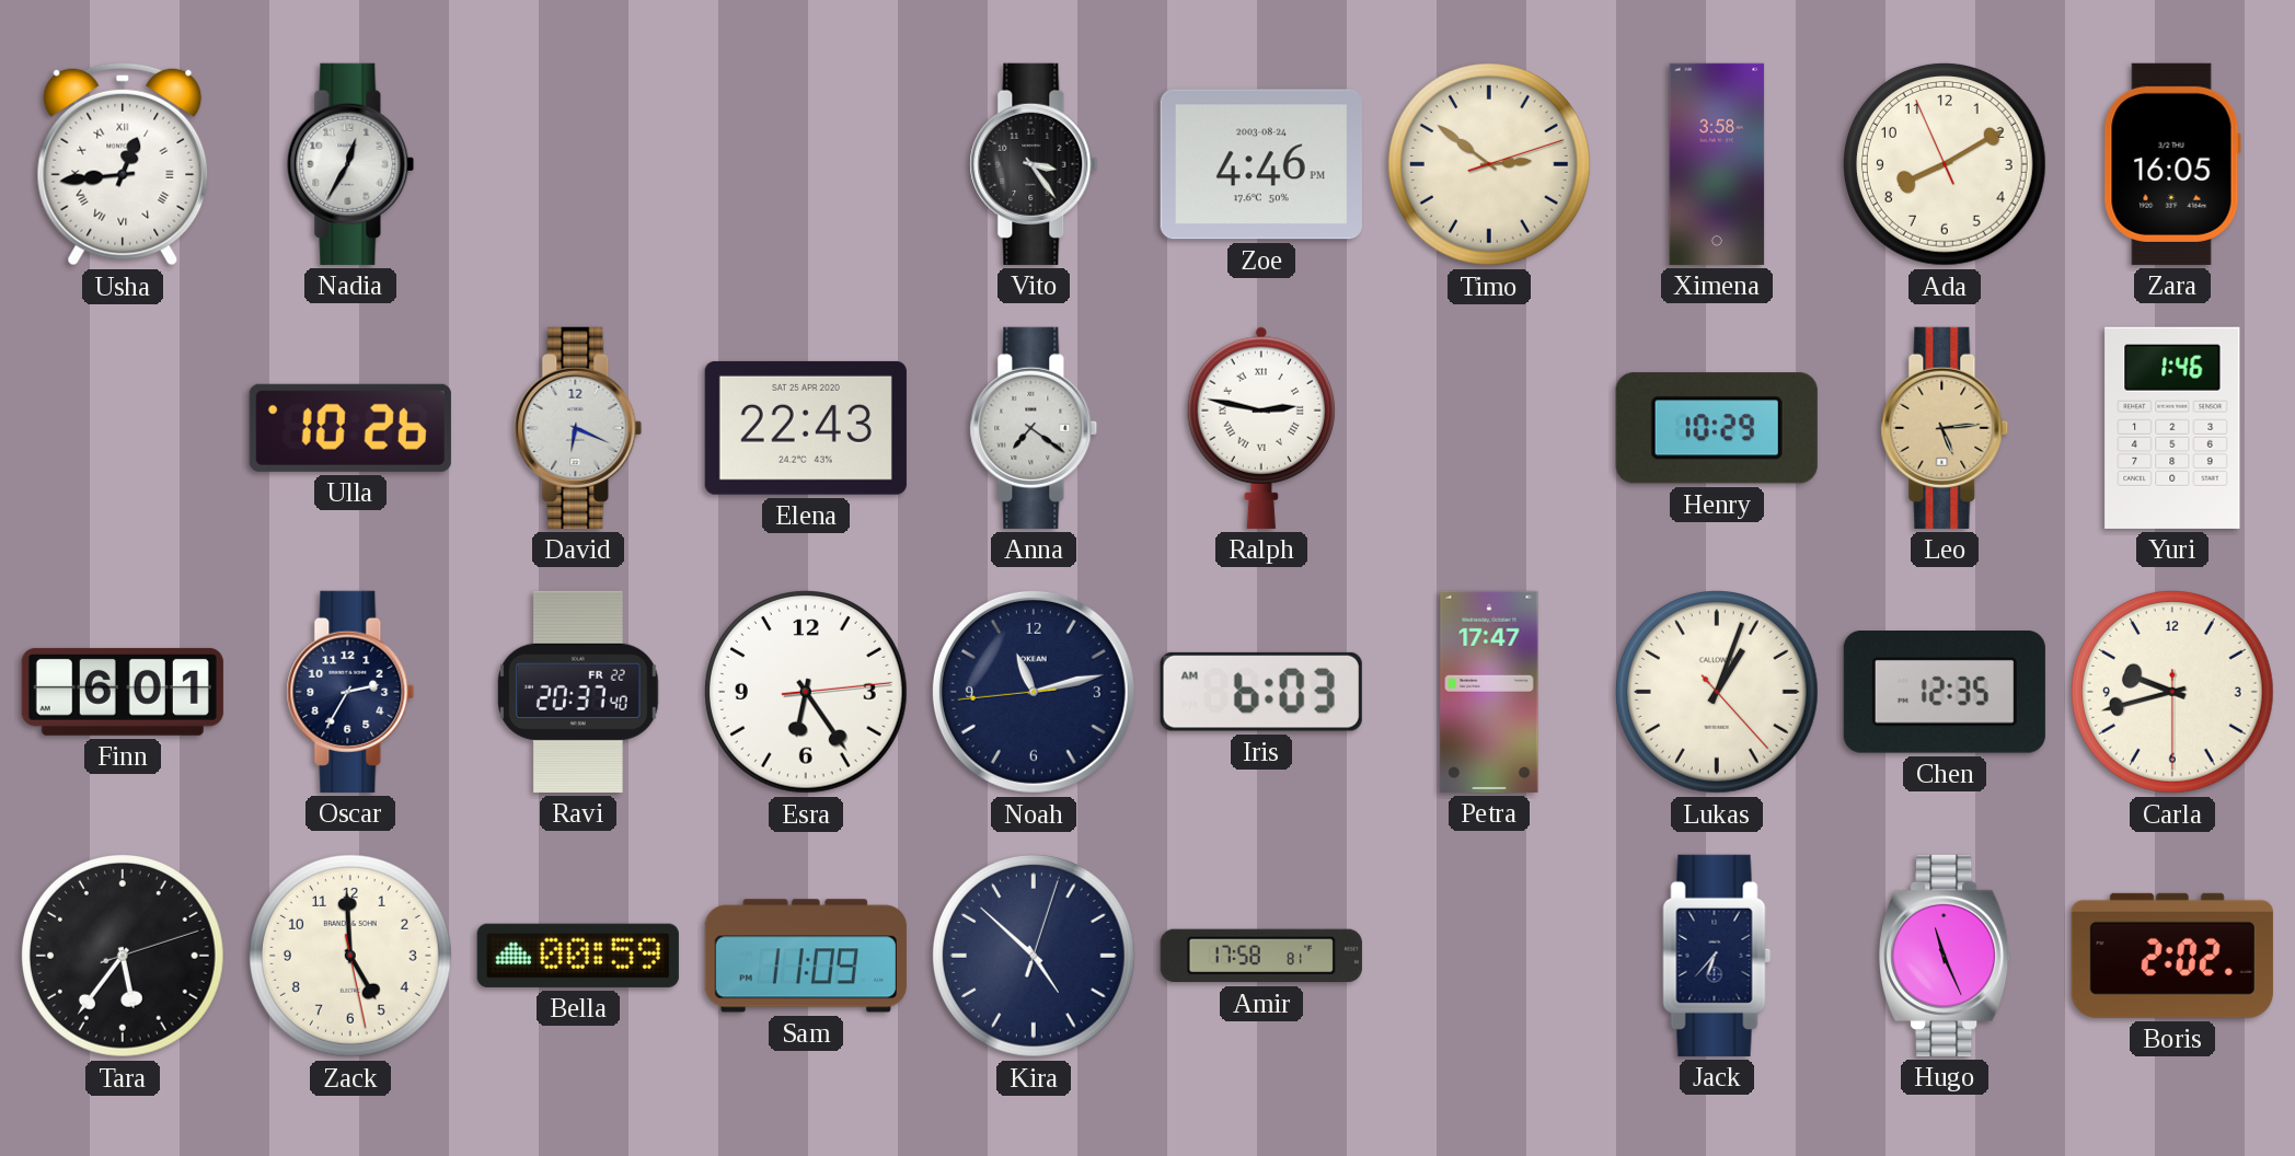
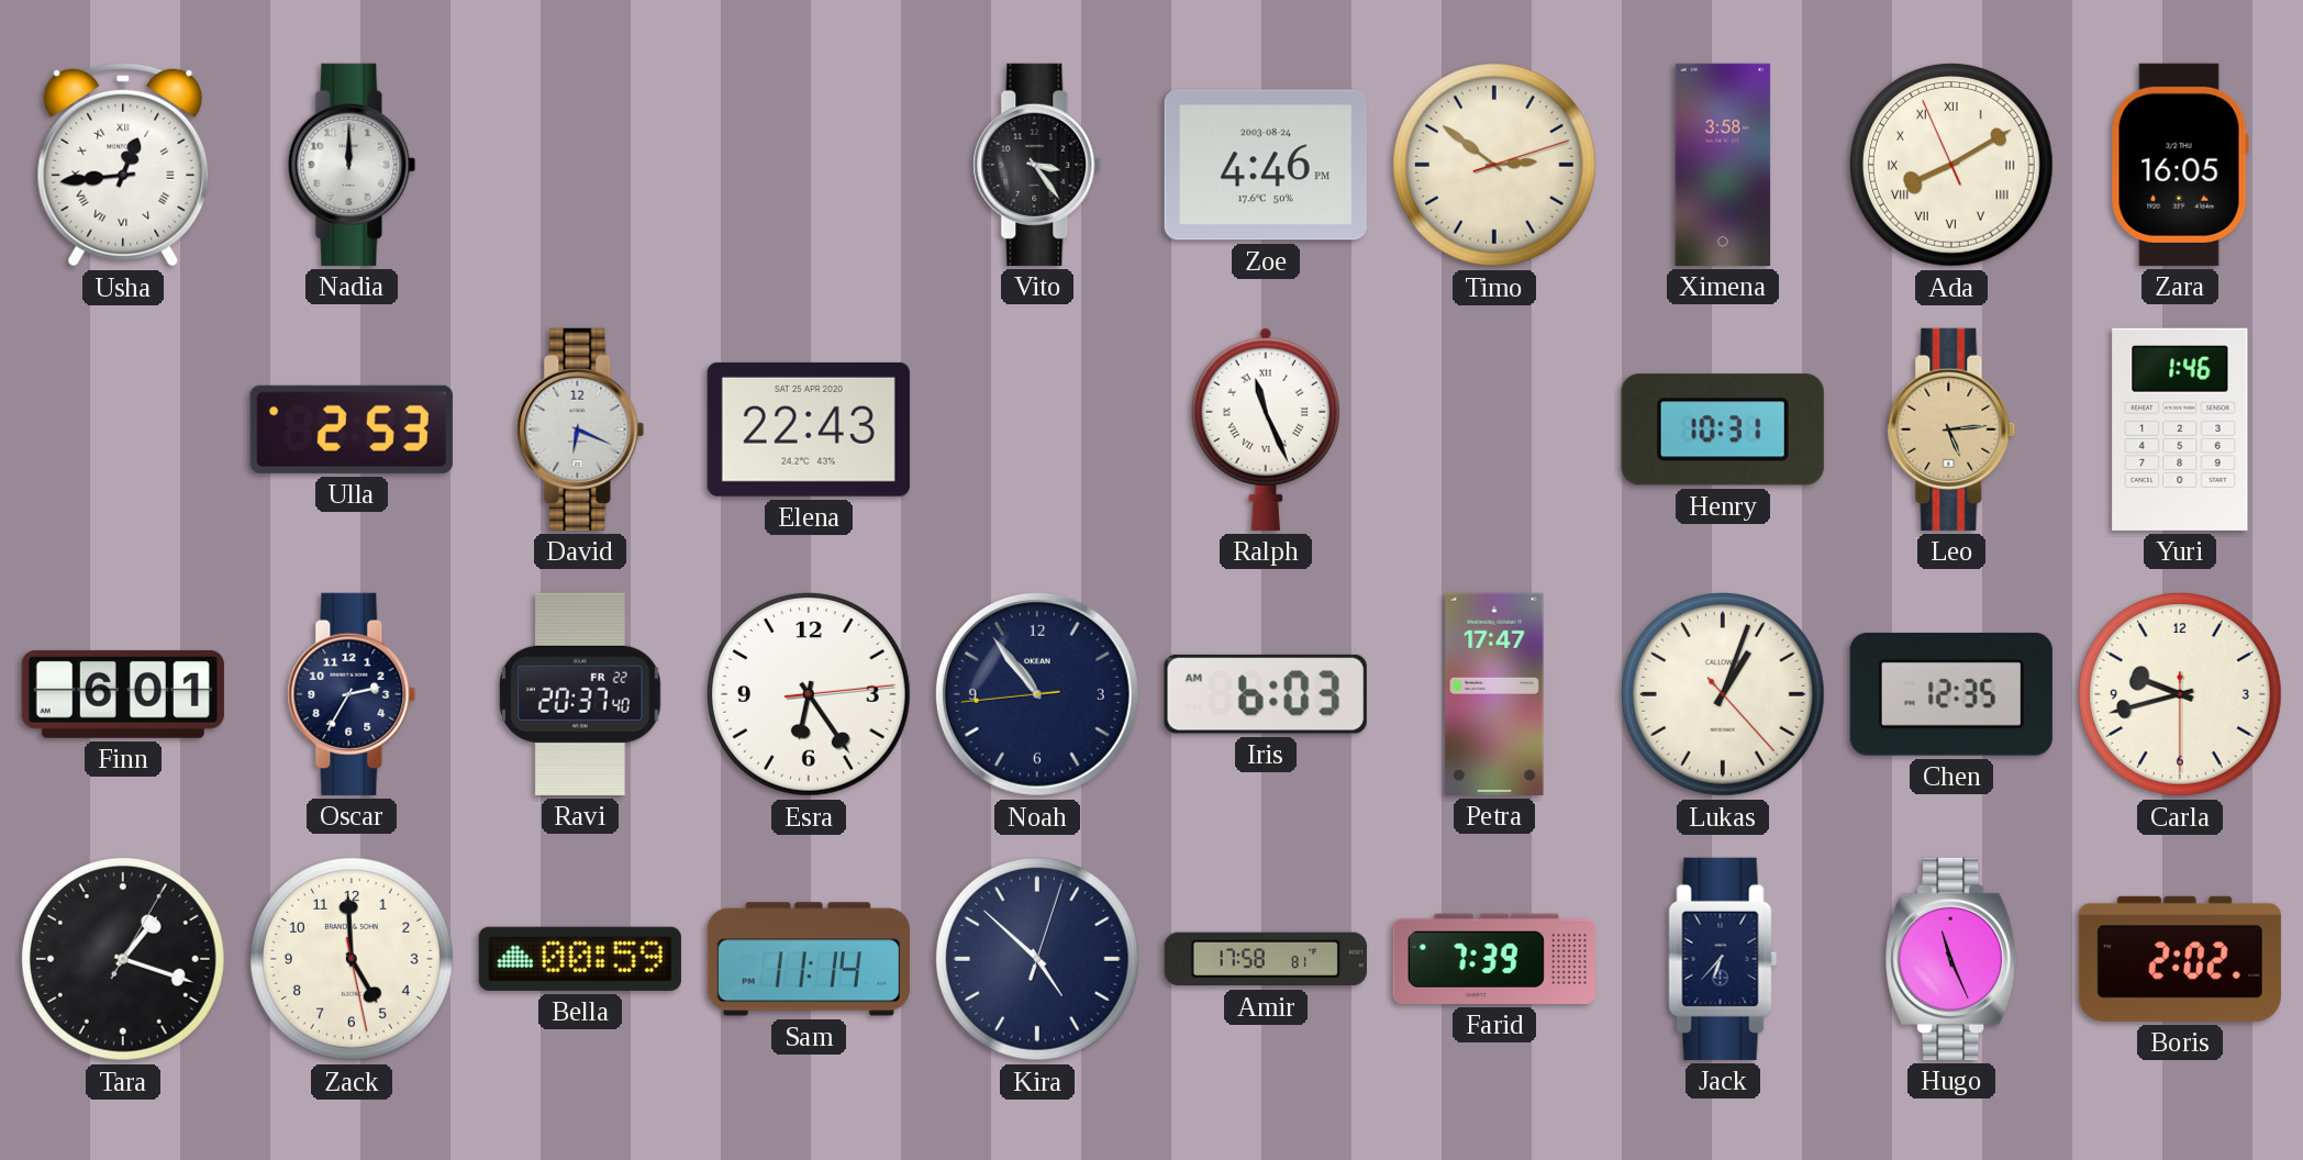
Nadia: 12:35 -> 12:00 (352, 165)
Ada numerals: Arabic -> Roman (1951, 165)
Ulla: 10:26 -> 2:53 (352, 430)
Anna: 7:21 -> none (1034, 428)
Ralph: 2:47 -> 11:26 (1266, 430)
Henry: 10:29 -> 10:31 (1723, 430)
Noah: 11:12 -> 10:53 (1037, 694)
Tara: 5:36 -> 1:18 (123, 959)
Sam: 11:09 -> 11:14 (809, 959)
Farid: none -> 7:39 (1494, 959)
